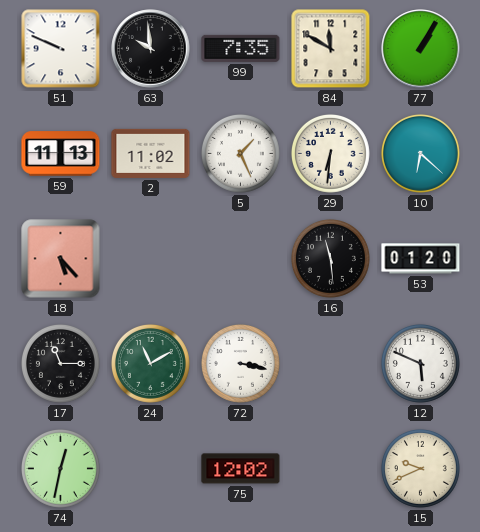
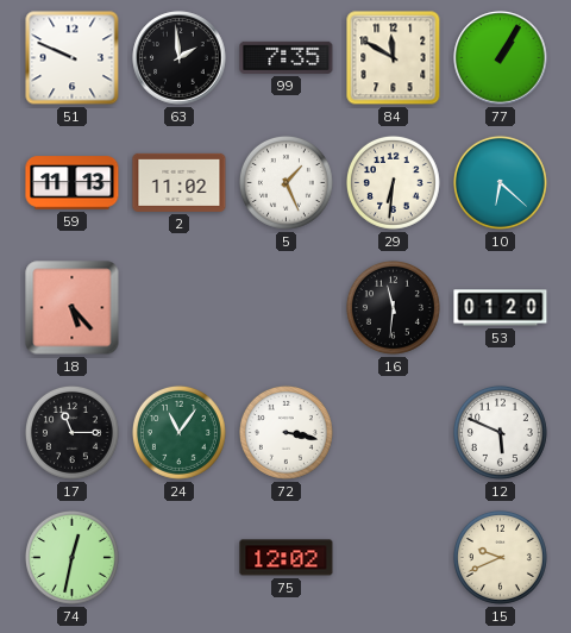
63: 9:59 -> 1:59 (180, 58)
16: 11:29 -> 11:31 (393, 307)
24: 11:10 -> 11:06 (178, 432)
